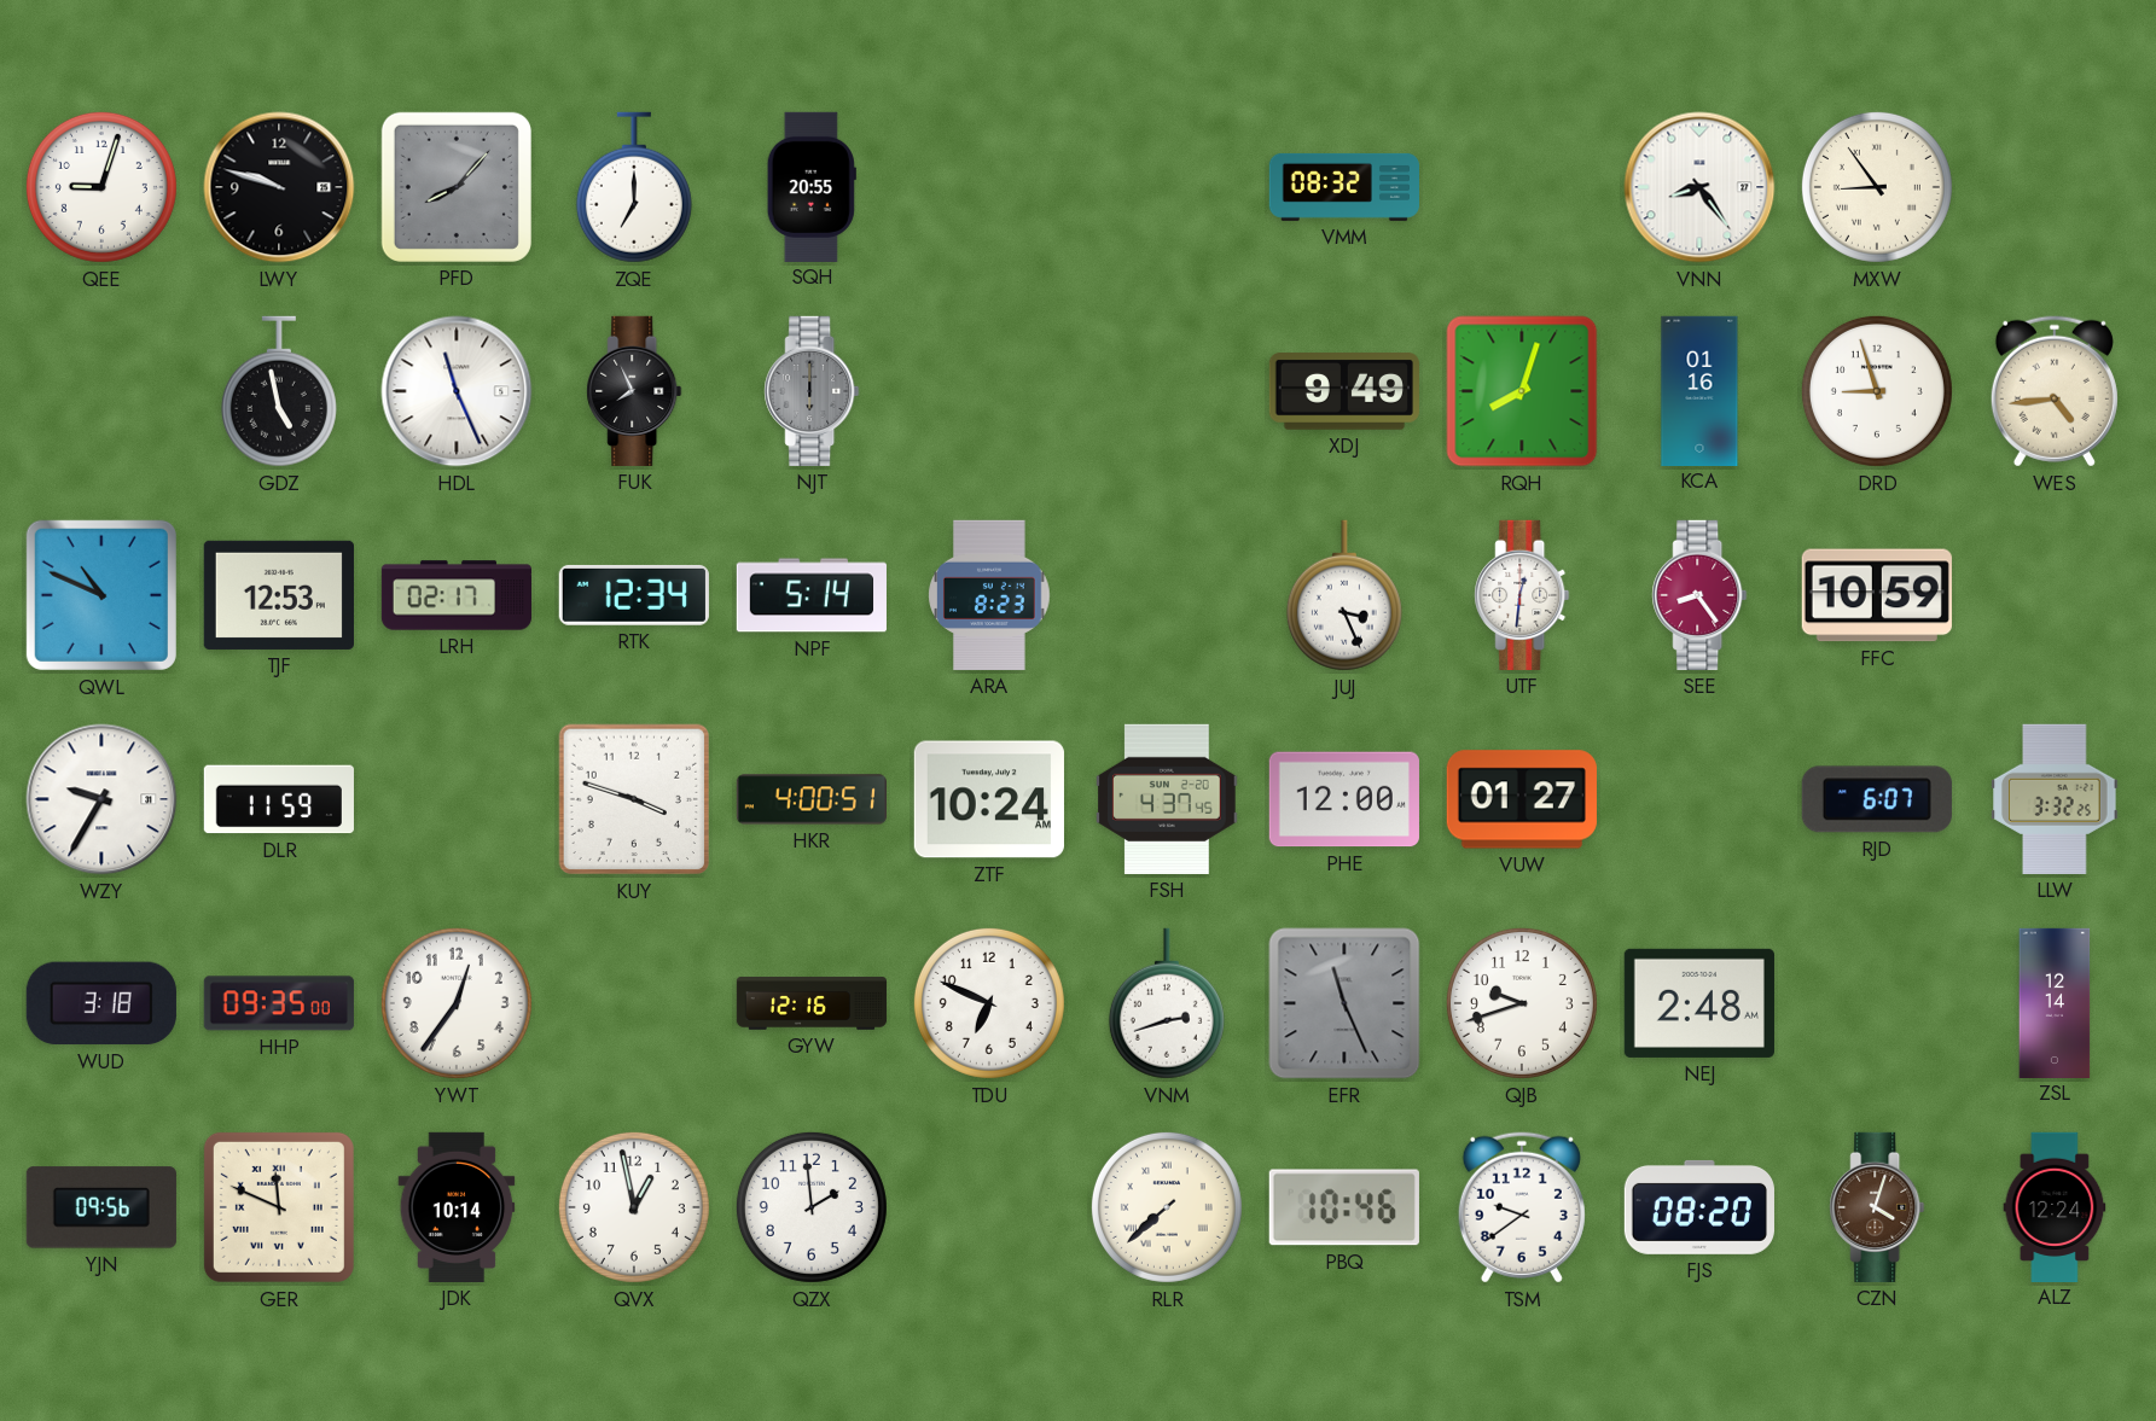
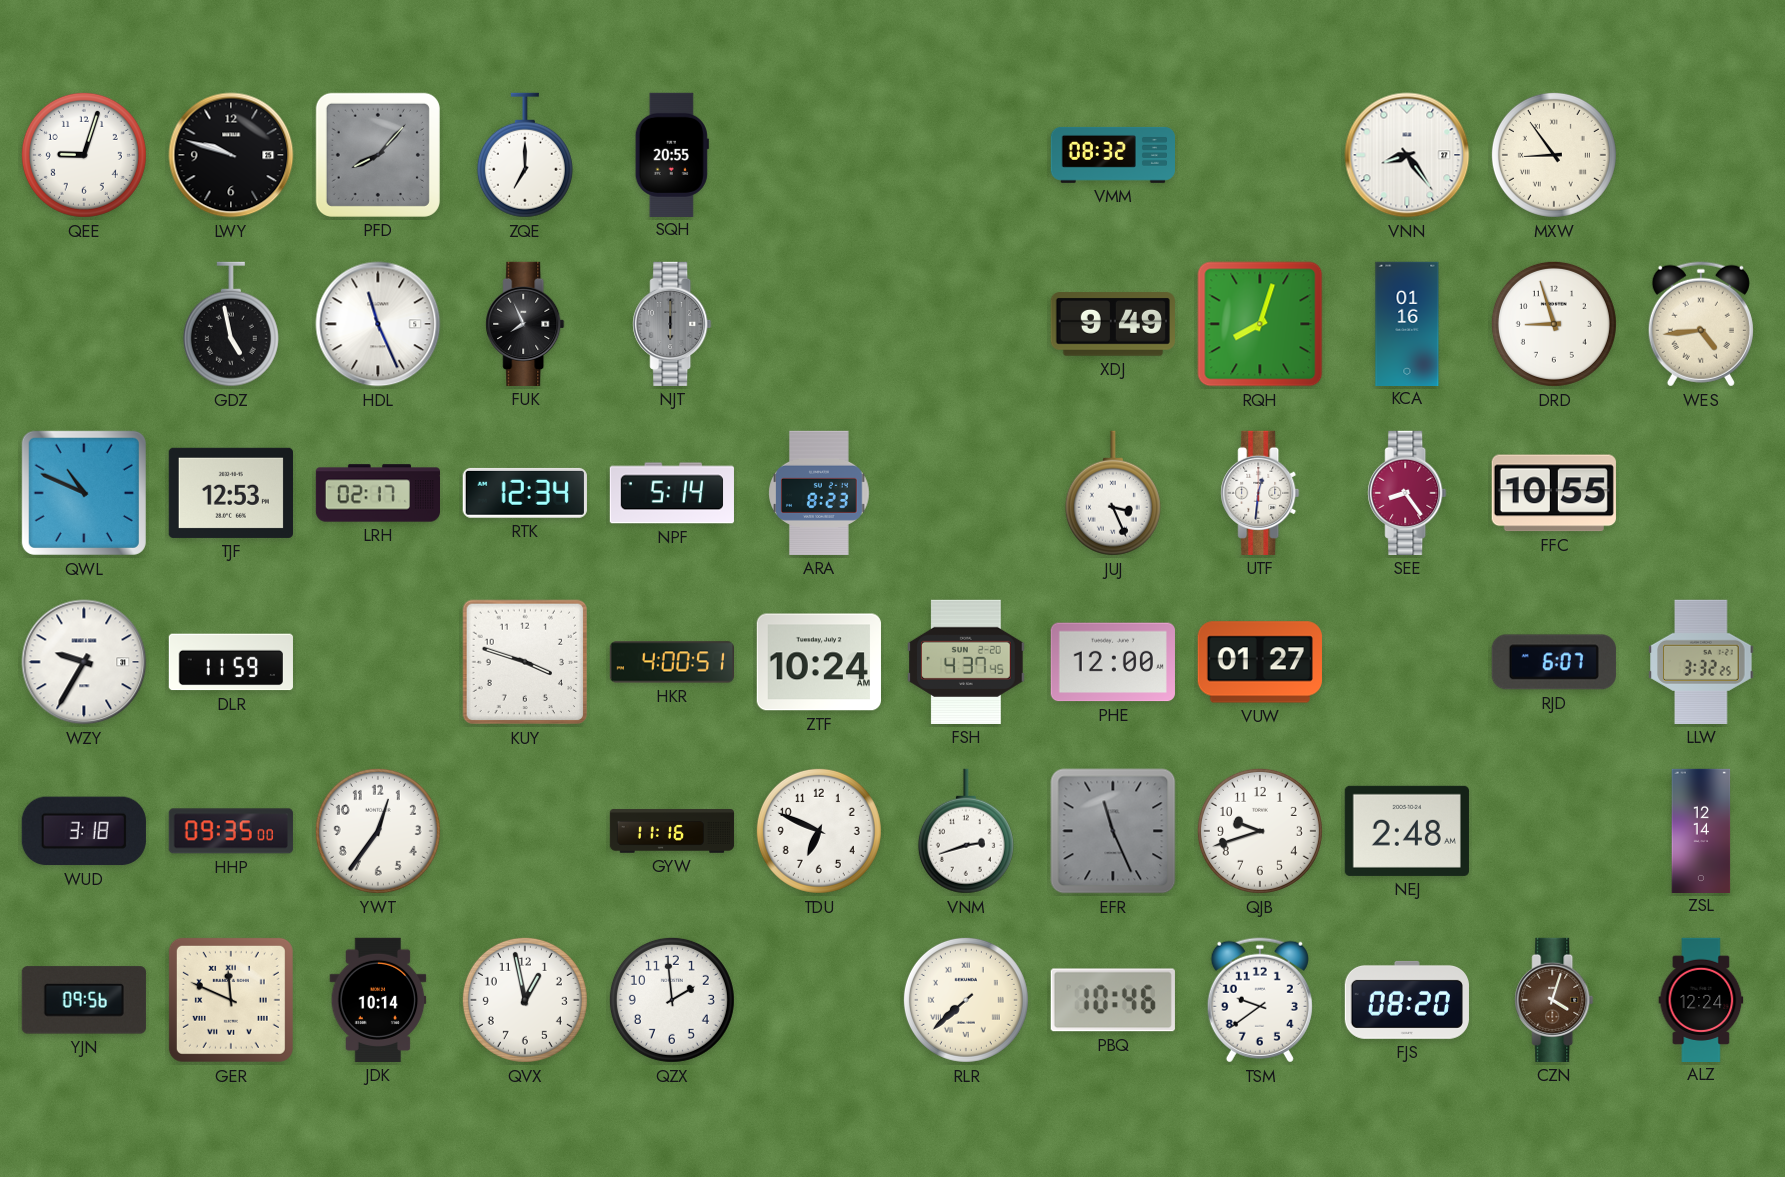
FFC: 10:59 -> 10:55 (1554, 493)
GYW: 12:16 -> 11:16 (672, 831)
